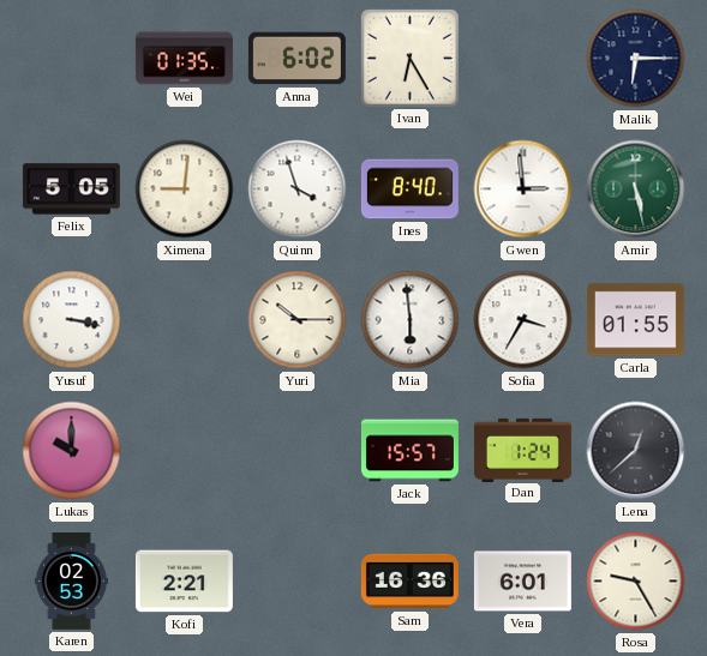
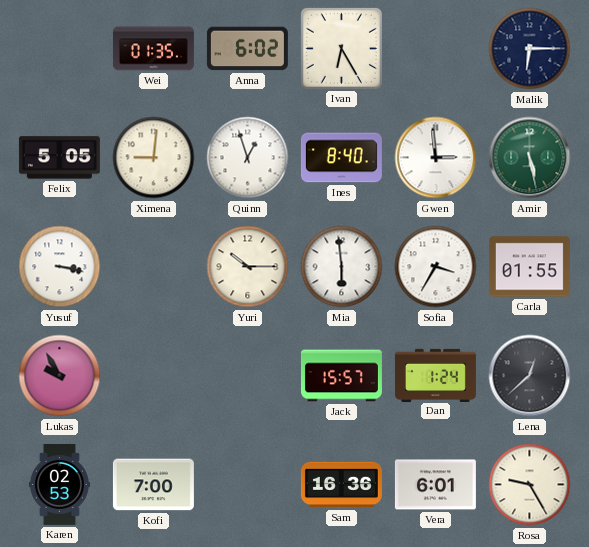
Quinn: 3:57 -> 12:57 (248, 158)
Lukas: 10:00 -> 9:55 (60, 376)
Kofi: 2:21 -> 7:00 (153, 485)
